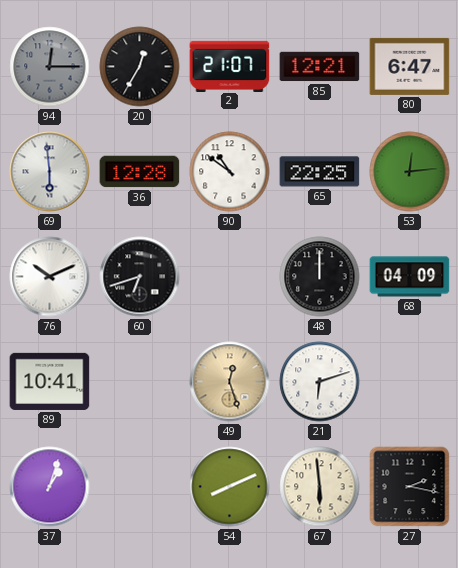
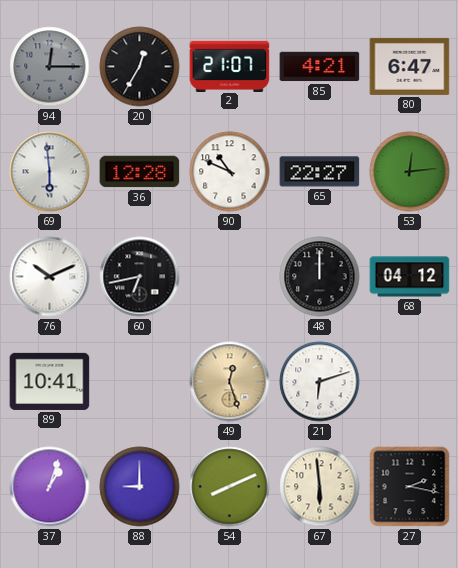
85: 12:21 -> 4:21 (320, 67)
90: 10:51 -> 10:49 (230, 172)
65: 22:25 -> 22:27 (320, 172)
60: 6:42 -> 6:43 (140, 277)
68: 04:09 -> 04:12 (410, 277)
88: none -> 9:00 (140, 487)
